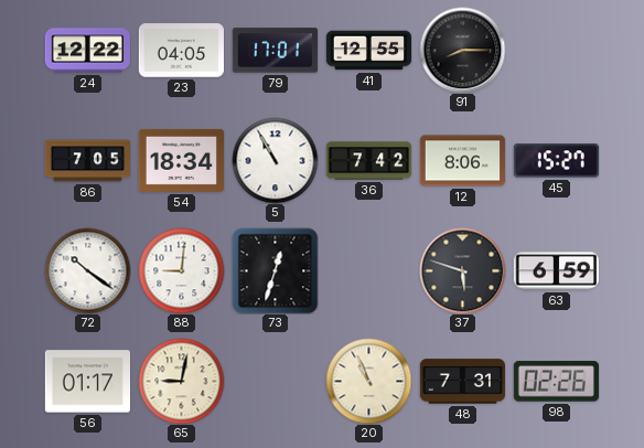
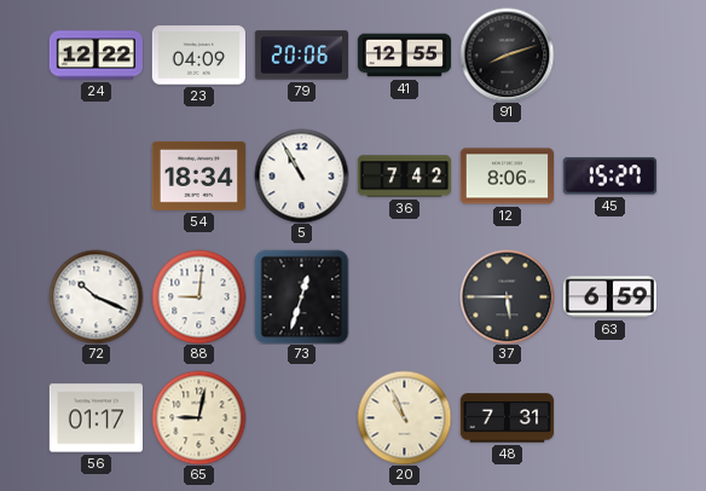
23: 04:05 -> 04:09 (198, 56)
79: 17:01 -> 20:06 (301, 56)
91: 8:15 -> 8:12 (507, 54)
86: 7:05 -> none (87, 161)
72: 10:21 -> 10:19 (96, 296)
37: 5:48 -> 5:45 (507, 296)
98: 02:26 -> none (556, 382)
